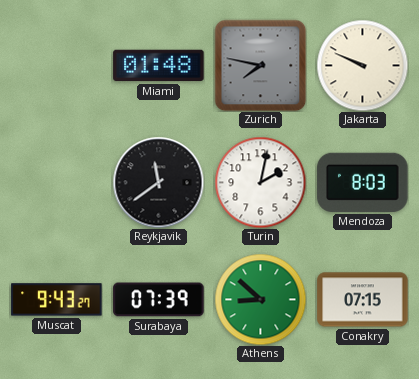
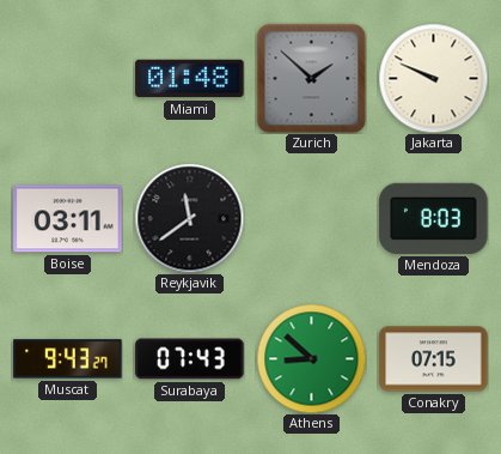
Zurich: 7:47 -> 1:52 (311, 78)
Boise: none -> 03:11 (68, 219)
Turin: 2:02 -> none (260, 182)
Surabaya: 07:39 -> 07:43 (190, 359)
